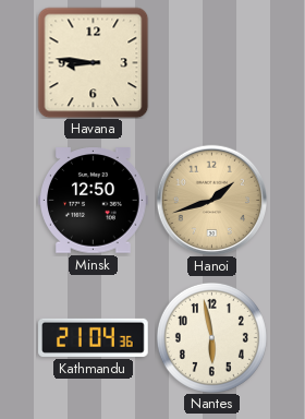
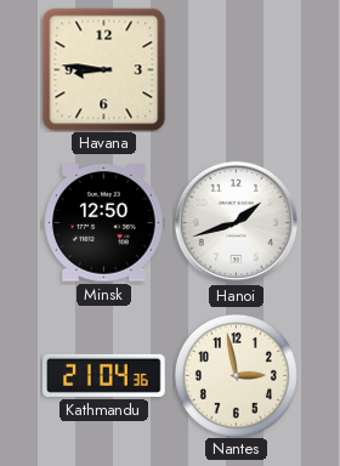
Hanoi dial: champagne -> white (236, 222)
Nantes: 5:58 -> 2:58 (236, 375)
